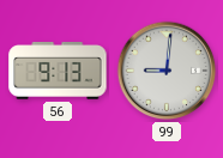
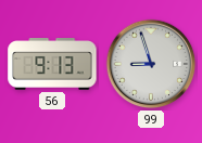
99: 9:01 -> 8:57 (151, 64)
